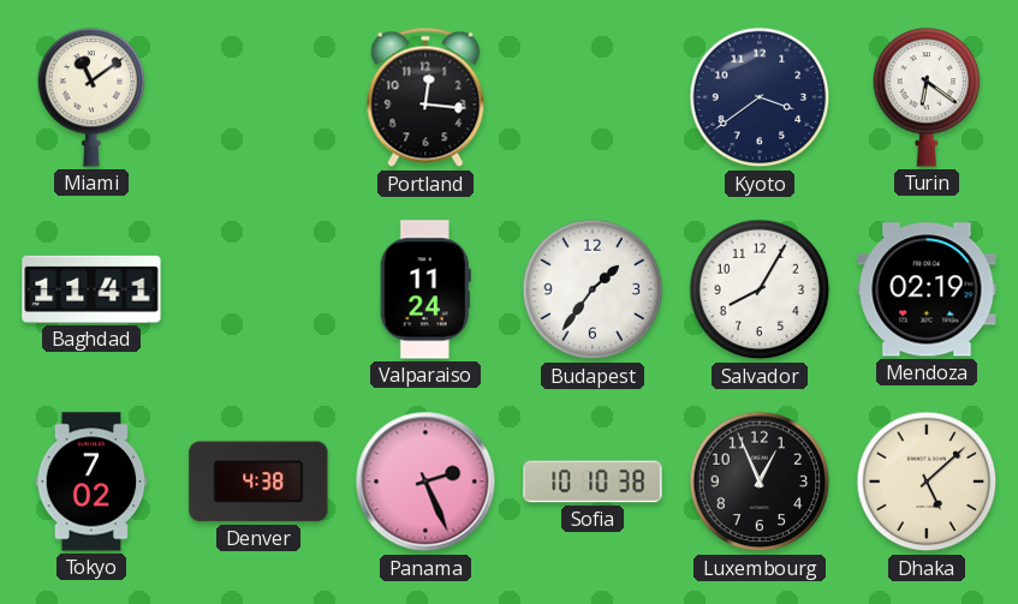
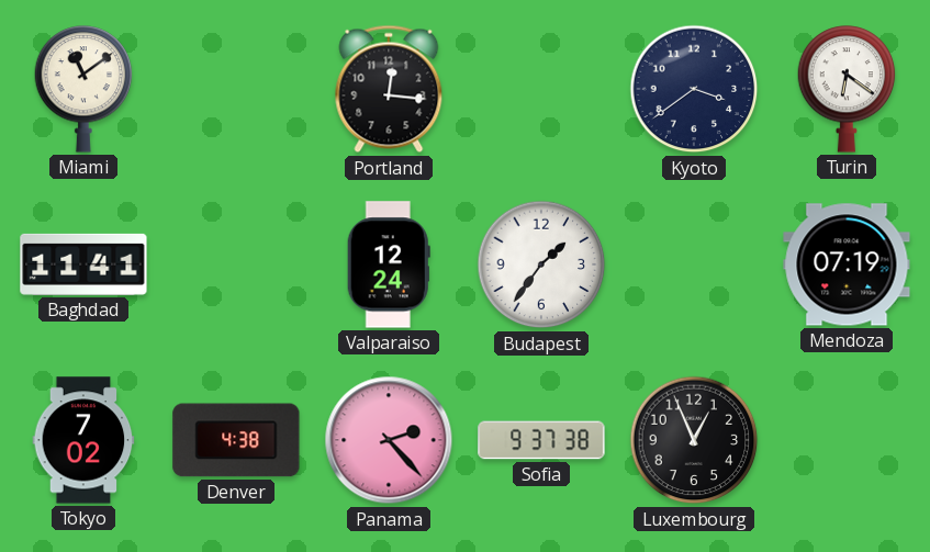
Valparaiso: 11:24 -> 12:24 (389, 264)
Salvador: 8:05 -> none (760, 289)
Mendoza: 02:19 -> 07:19 (847, 264)
Panama: 2:26 -> 2:23 (389, 440)
Sofia: 10:10 -> 9:37 (541, 440)
Dhaka: 5:08 -> none (927, 482)
